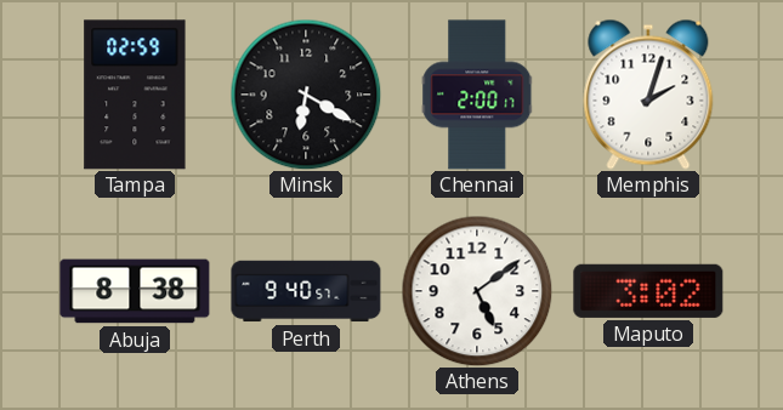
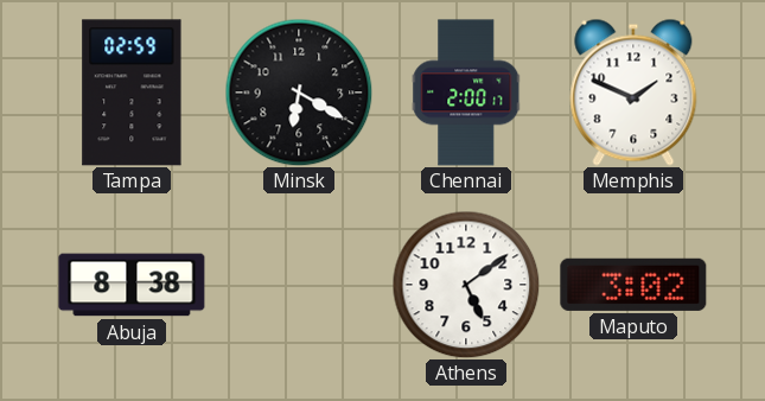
Memphis: 2:03 -> 1:49 (633, 93)
Perth: 9:40 -> none (306, 291)
